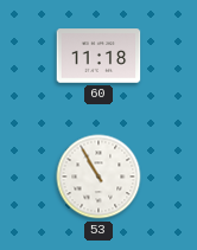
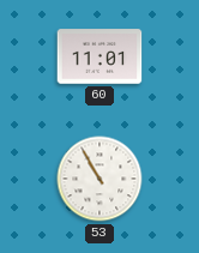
60: 11:18 -> 11:01 (99, 56)
